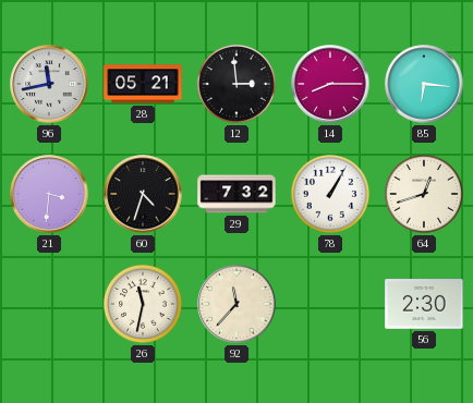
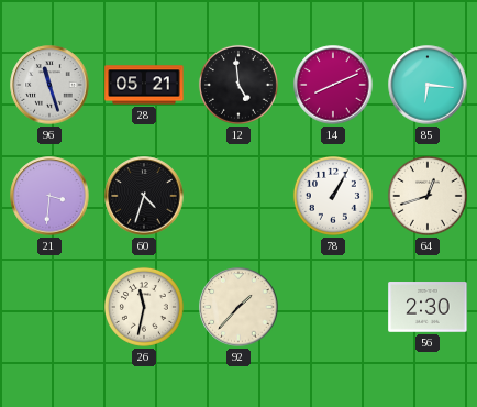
96: 11:43 -> 11:27 (49, 85)
12: 2:59 -> 4:59 (239, 85)
14: 8:15 -> 8:11 (333, 85)
29: 7:32 -> none (237, 194)
92: 11:37 -> 1:37 (239, 307)
